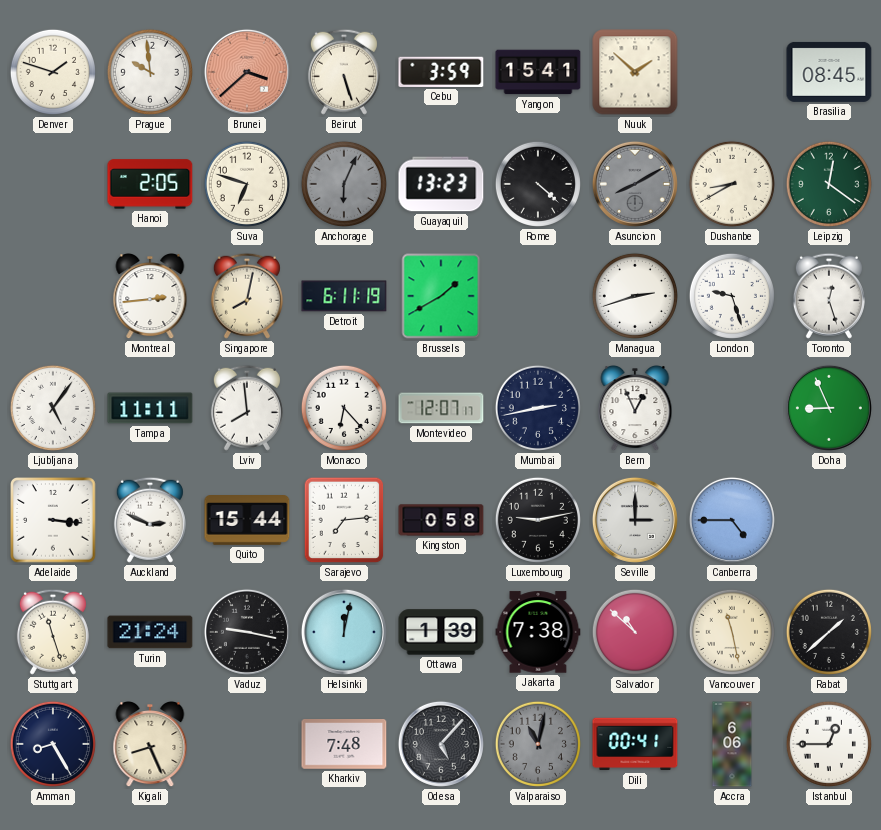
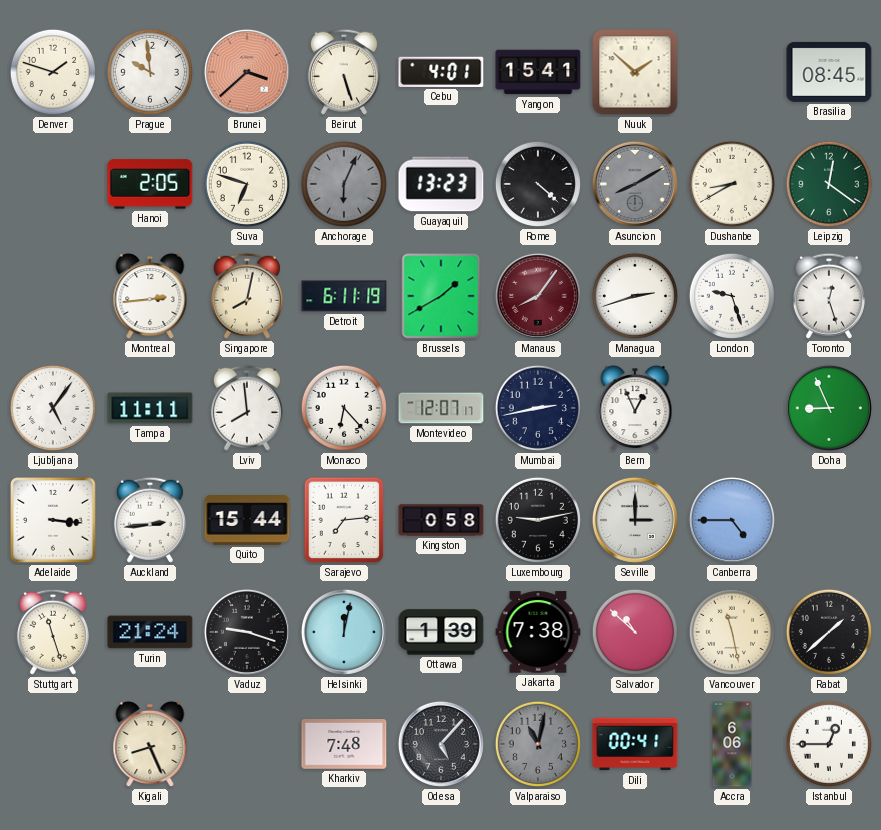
Cebu: 3:59 -> 4:01 (441, 72)
Manaus: none -> 8:06 (538, 296)
Auckland: 2:49 -> 2:44 (150, 520)
Vaduz: 9:17 -> 9:18 (247, 632)
Amman: 8:25 -> none (53, 744)
